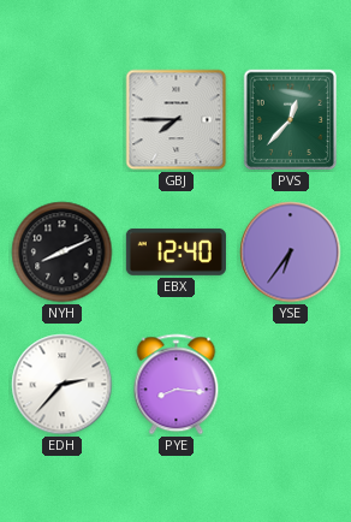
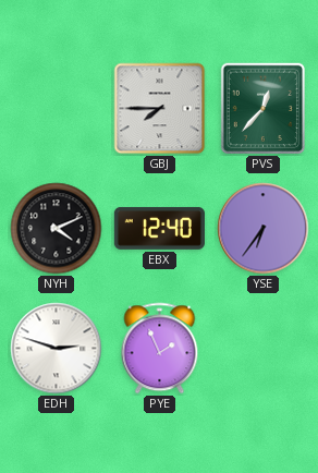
NYH: 8:11 -> 4:11 (57, 229)
EDH: 2:37 -> 2:48 (57, 349)
PYE: 8:16 -> 1:56 (160, 349)
